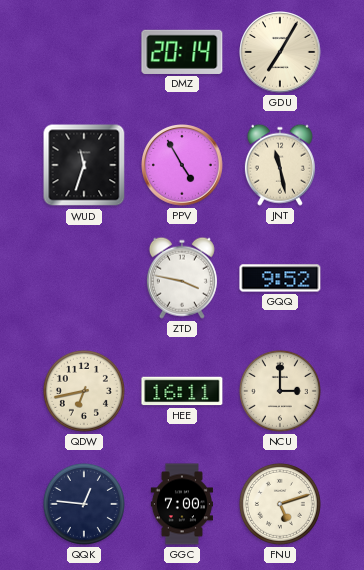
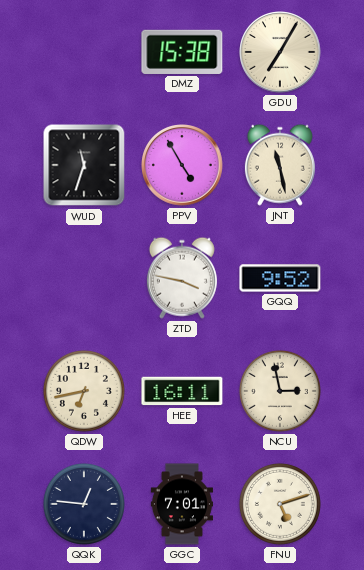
DMZ: 20:14 -> 15:38 (182, 52)
NCU: 3:00 -> 2:58 (280, 391)
GGC: 7:00 -> 7:01 (182, 504)
